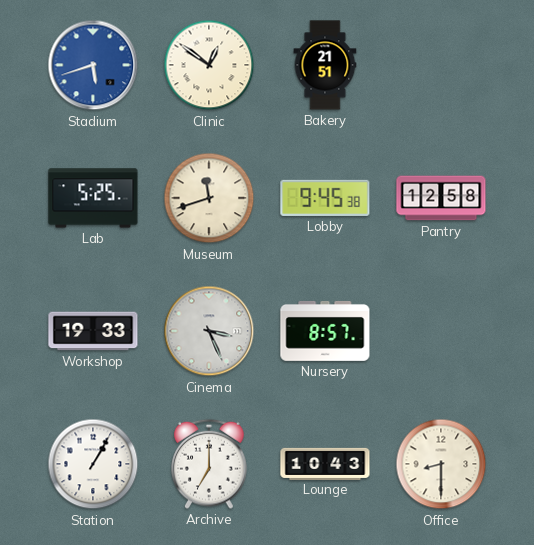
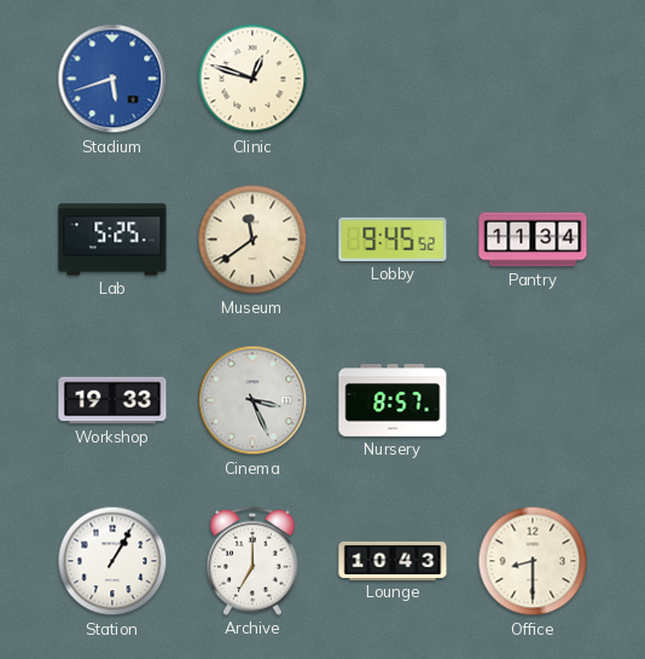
Clinic: 12:51 -> 12:48 (252, 79)
Bakery: 21:51 -> none (325, 65)
Museum: 11:42 -> 11:39 (252, 239)
Lobby: 9:45:38 -> 9:45:52 (393, 239)
Pantry: 12:58 -> 11:34 (533, 239)
